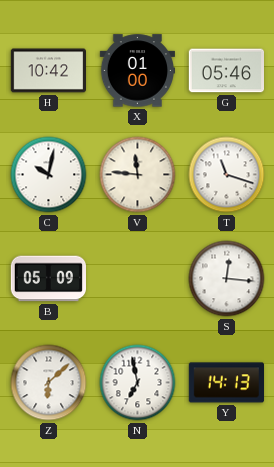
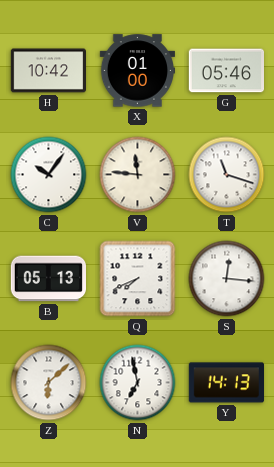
C: 10:02 -> 10:06 (49, 175)
B: 05:09 -> 05:13 (48, 279)
Q: none -> 7:41 (138, 279)
